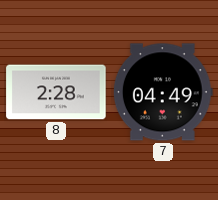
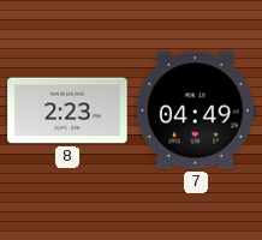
8: 2:28 -> 2:23 (67, 110)
